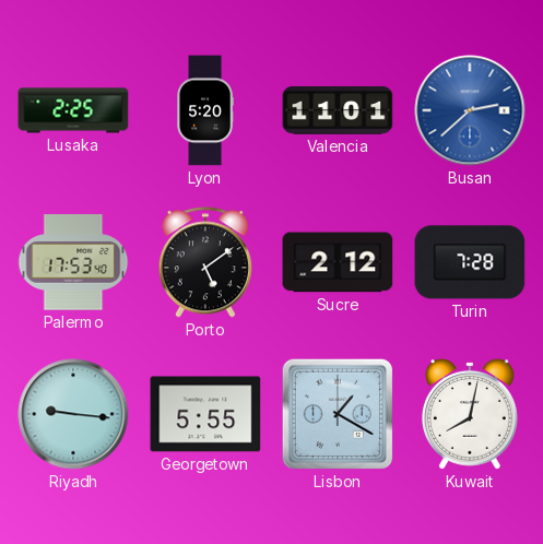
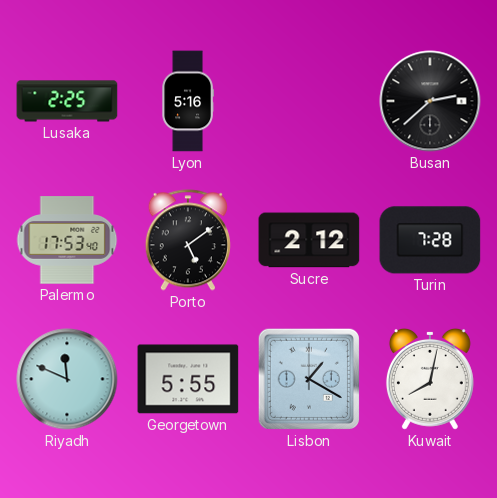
Lyon: 5:20 -> 5:16 (188, 101)
Valencia: 11:01 -> none (338, 110)
Busan dial: blue -> black (430, 101)
Riyadh: 9:16 -> 11:49 (67, 379)
